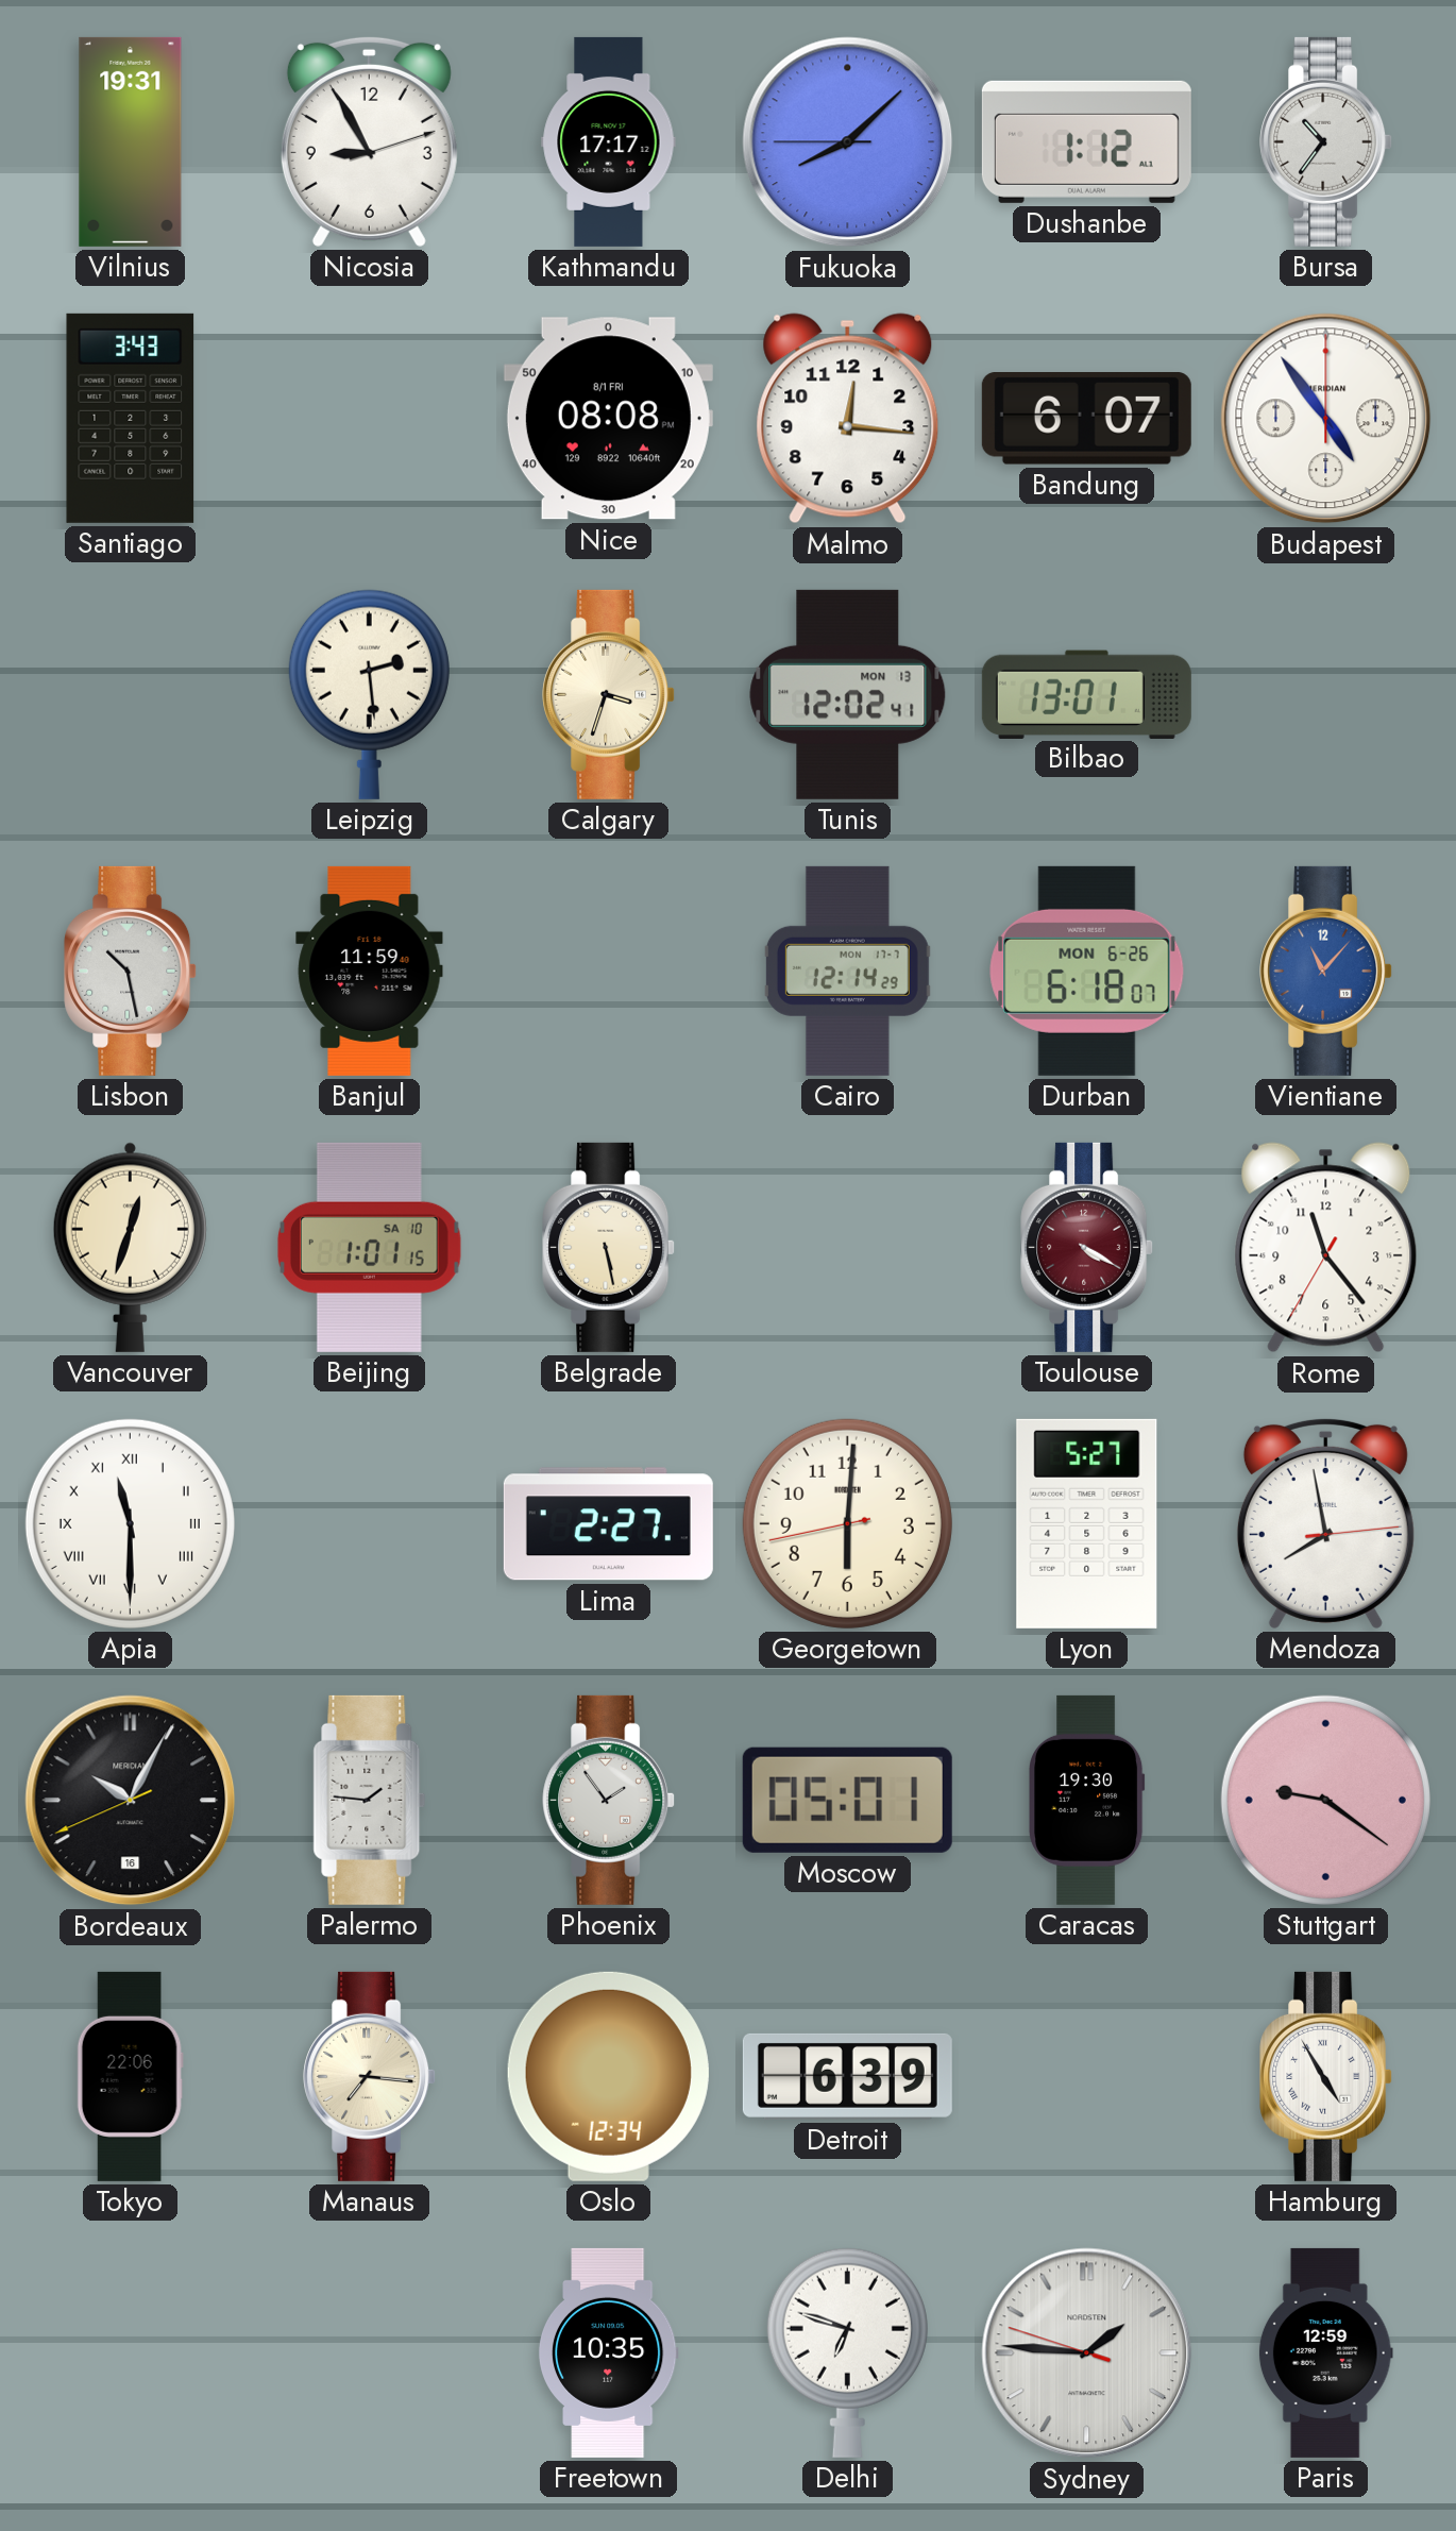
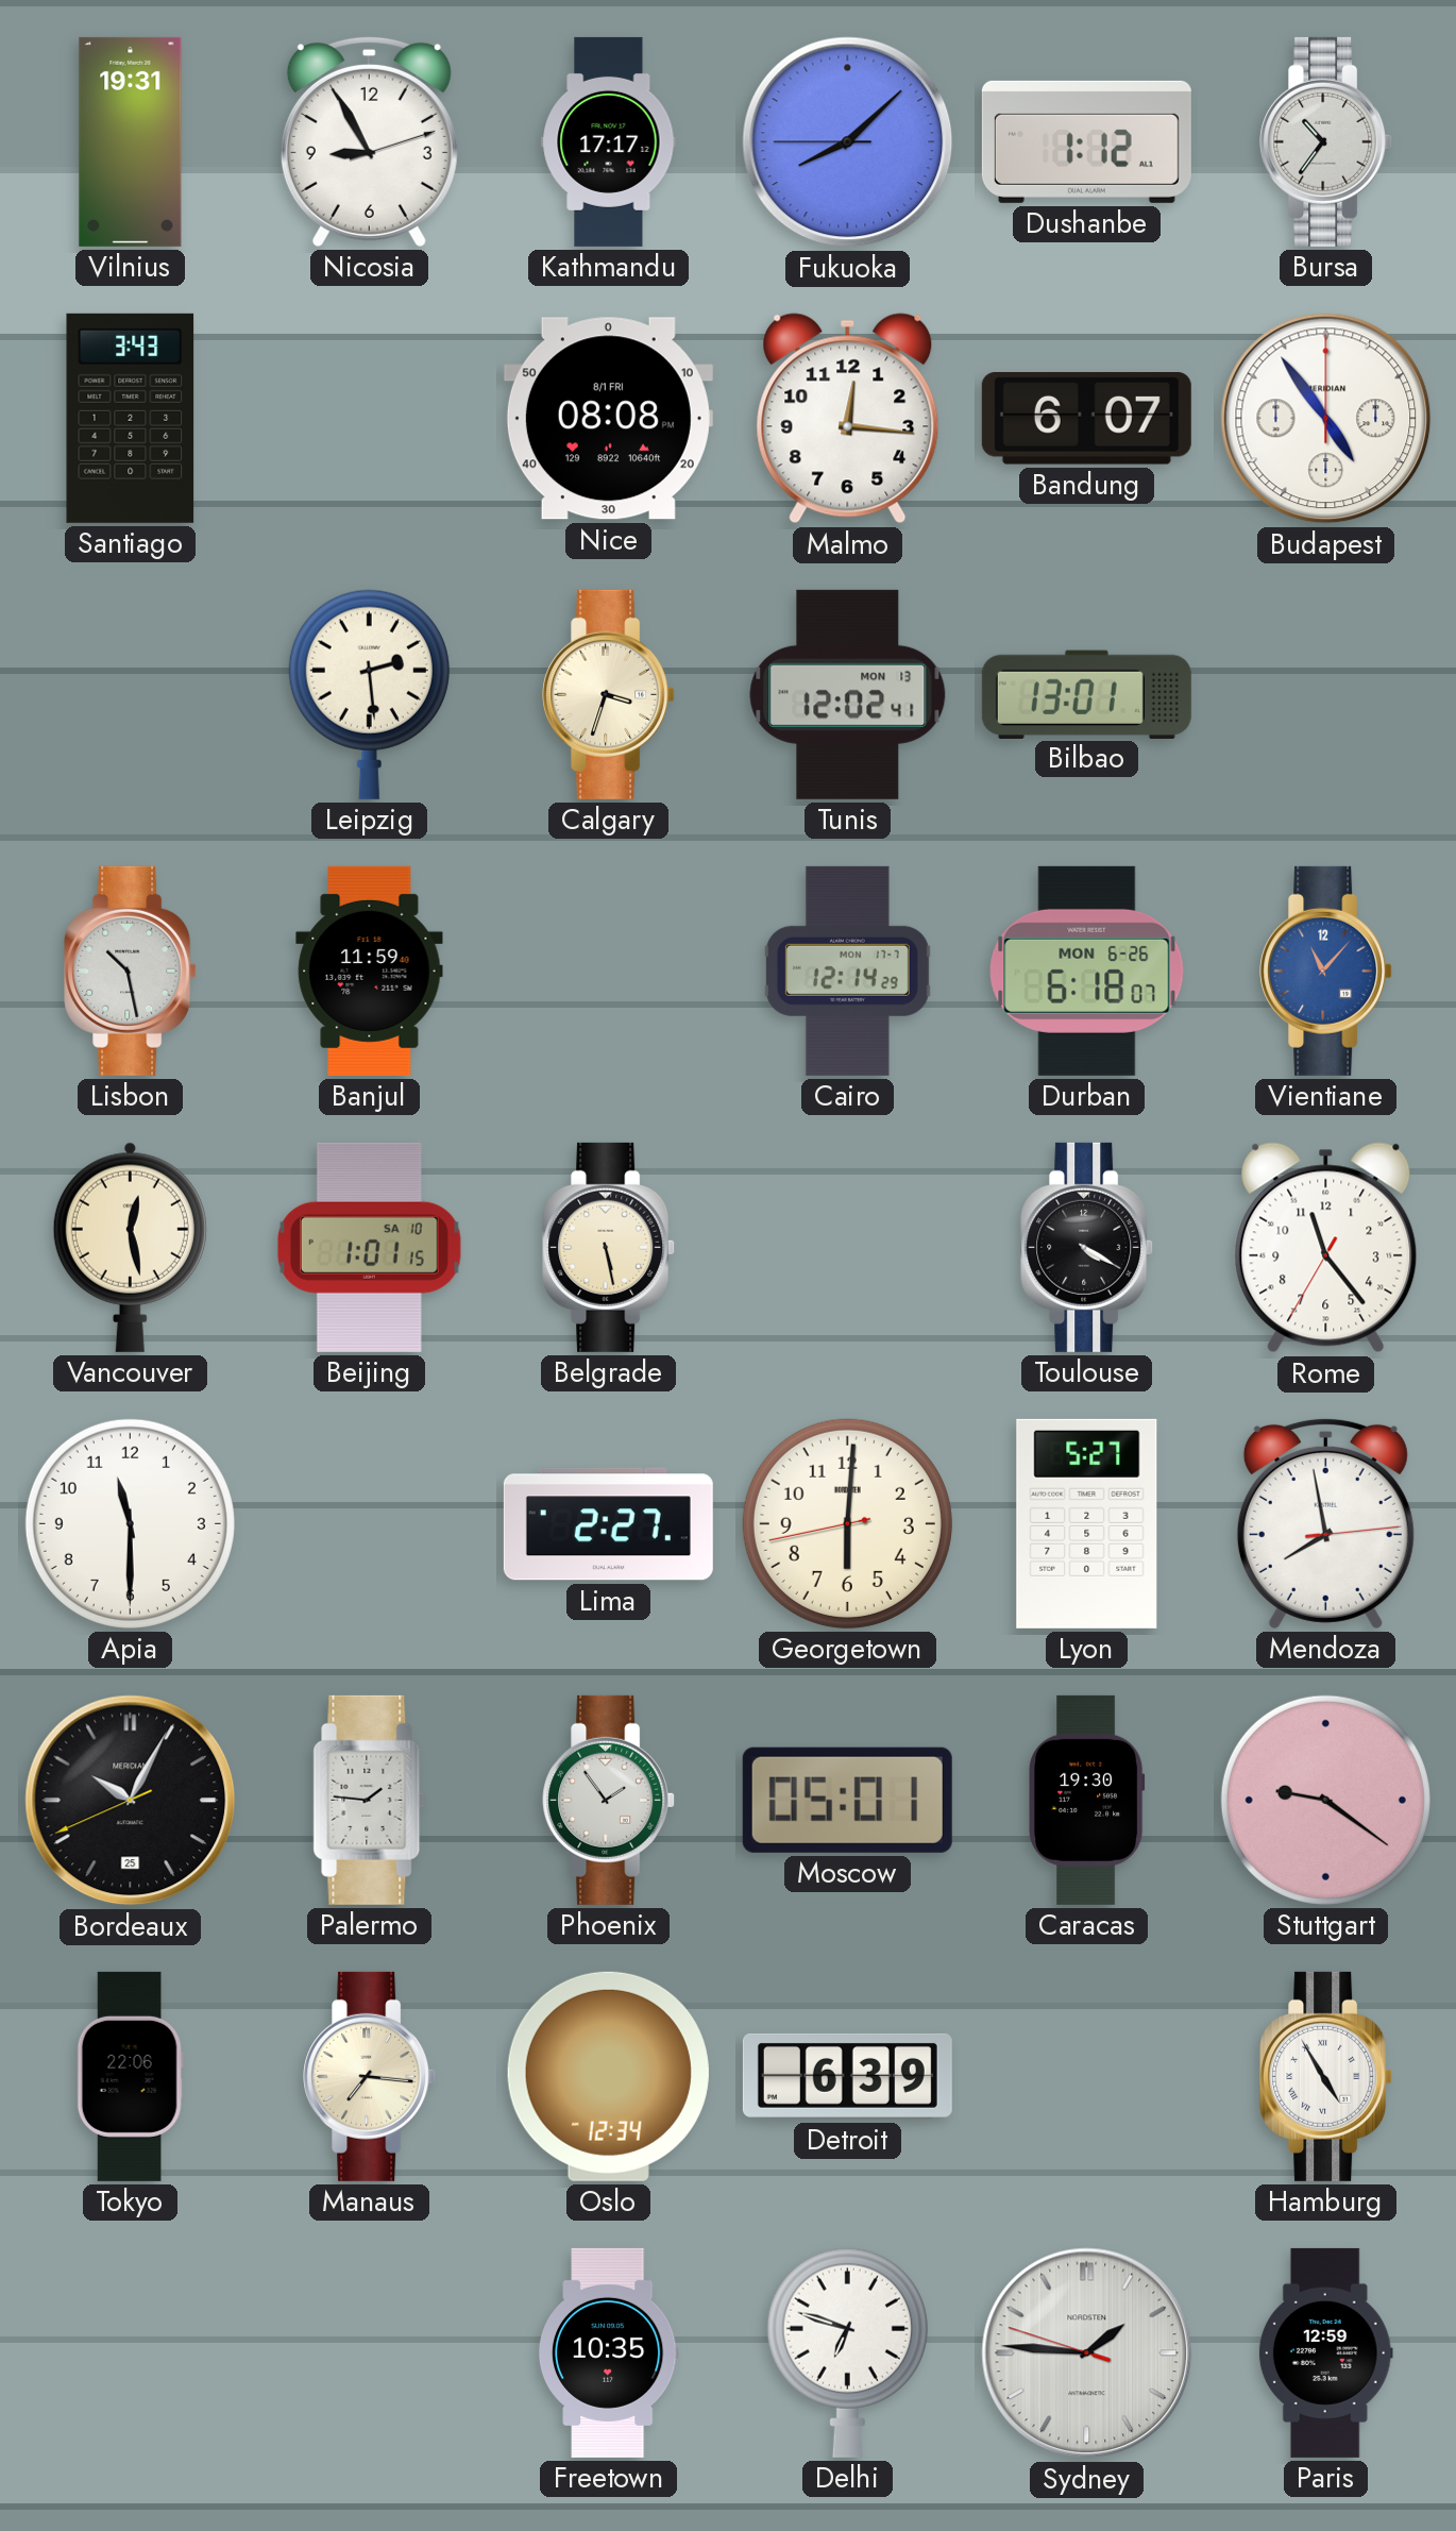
Vancouver: 12:33 -> 12:28 (130, 1247)
Toulouse dial: burgundy -> black (1087, 1247)
Apia numerals: Roman -> Arabic (130, 1523)
Bordeaux date: 16 -> 25 (131, 1801)
